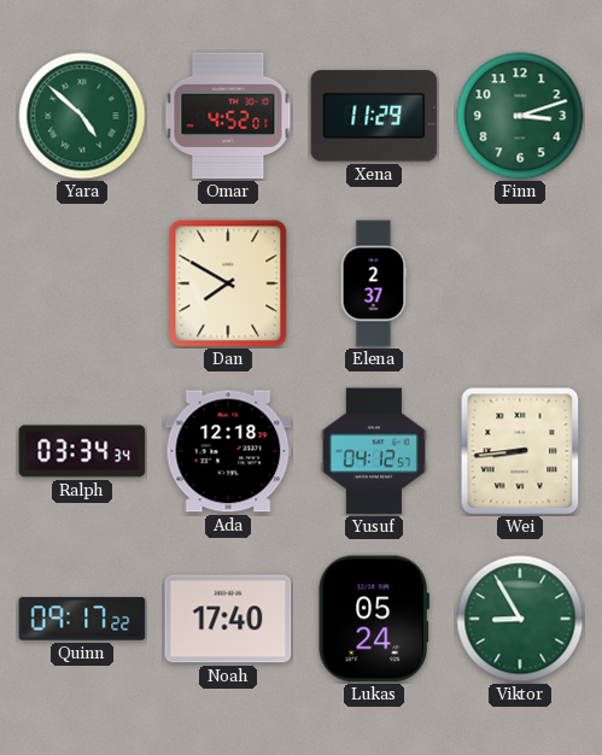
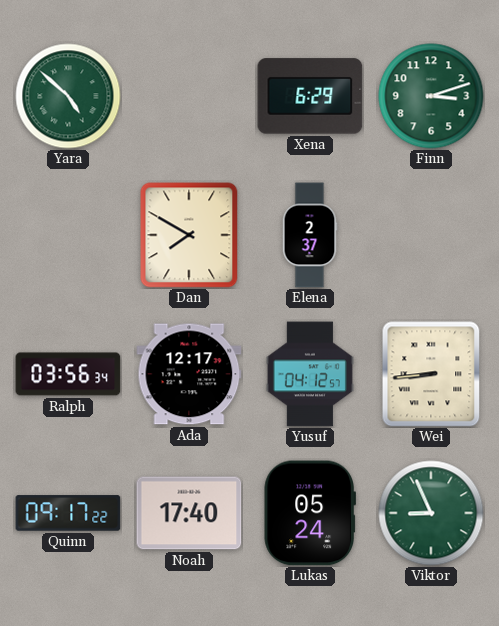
Omar: 4:52 -> none (228, 116)
Xena: 11:29 -> 6:29 (310, 96)
Ralph: 03:34 -> 03:56 (68, 374)
Ada: 12:18 -> 12:17 (189, 374)
Viktor: 8:55 -> 8:56 (431, 513)
